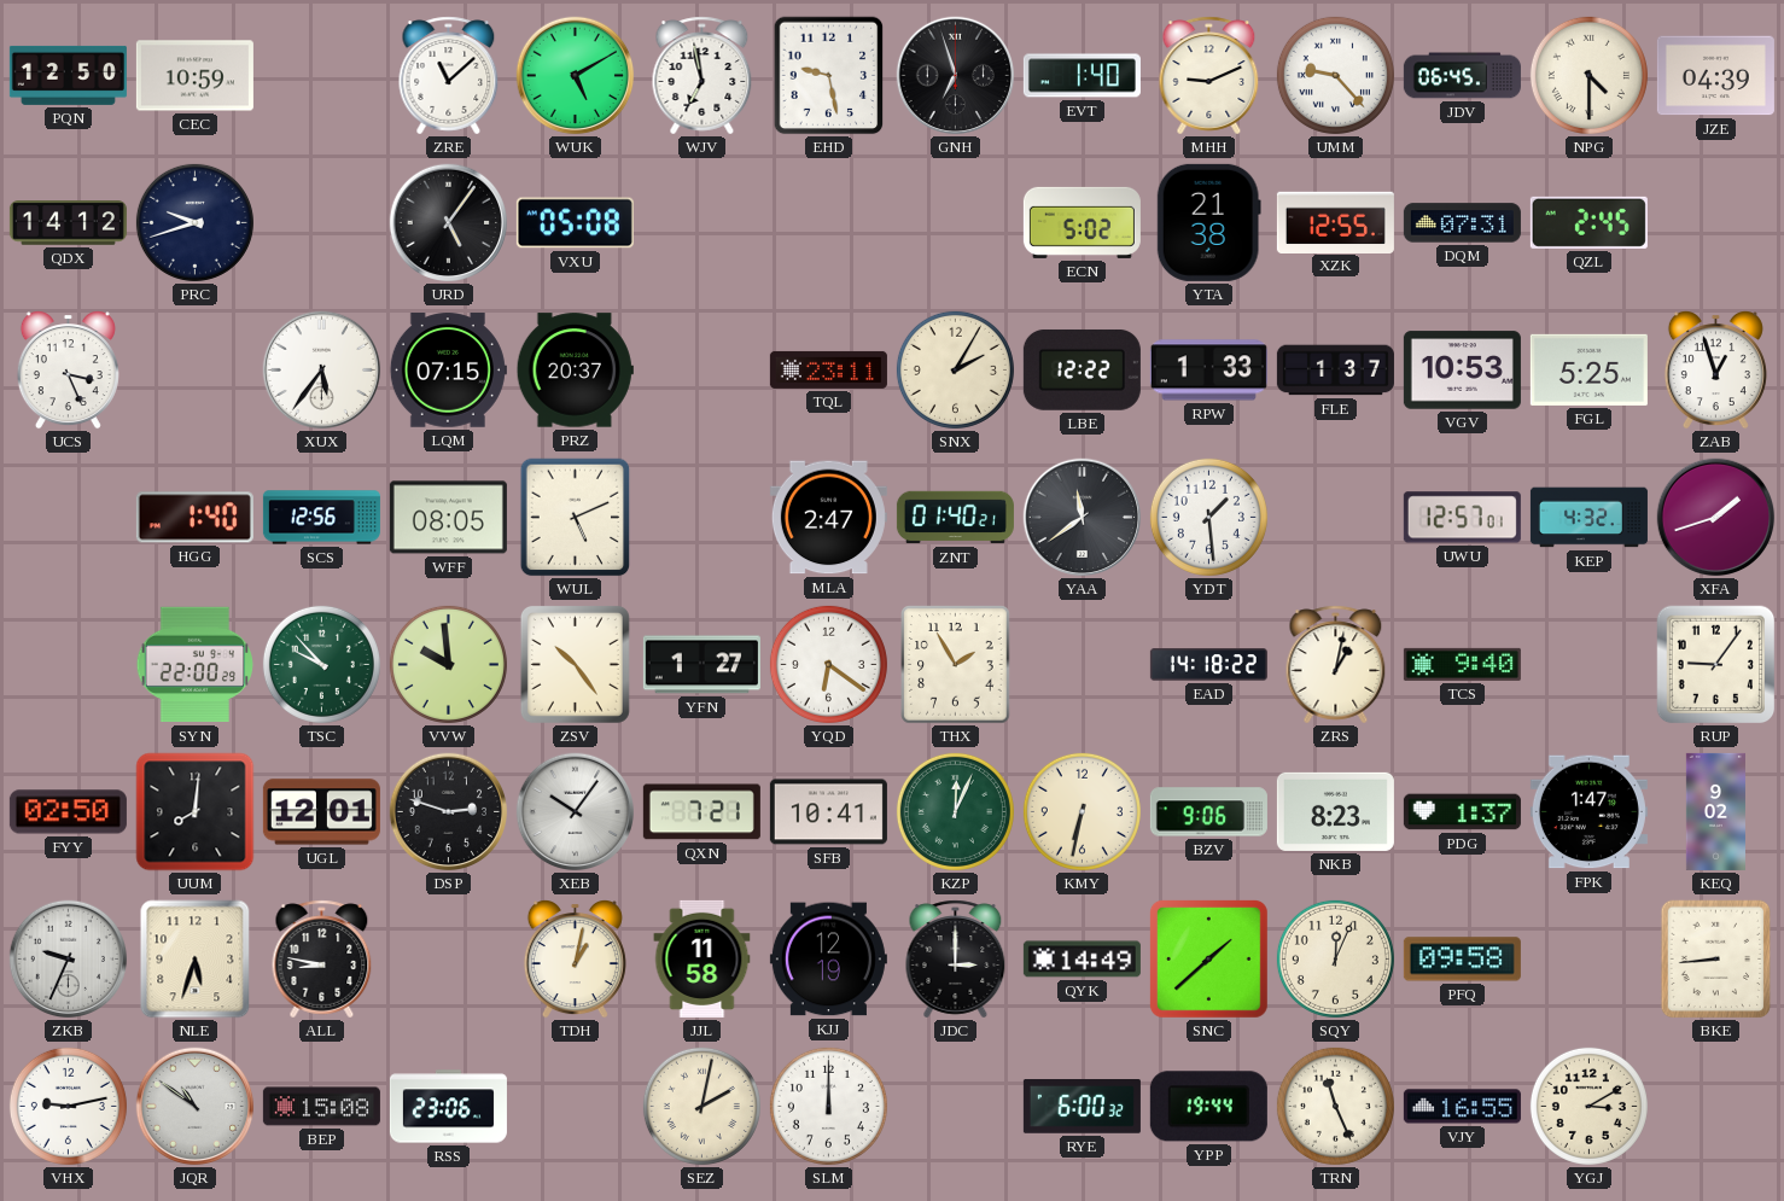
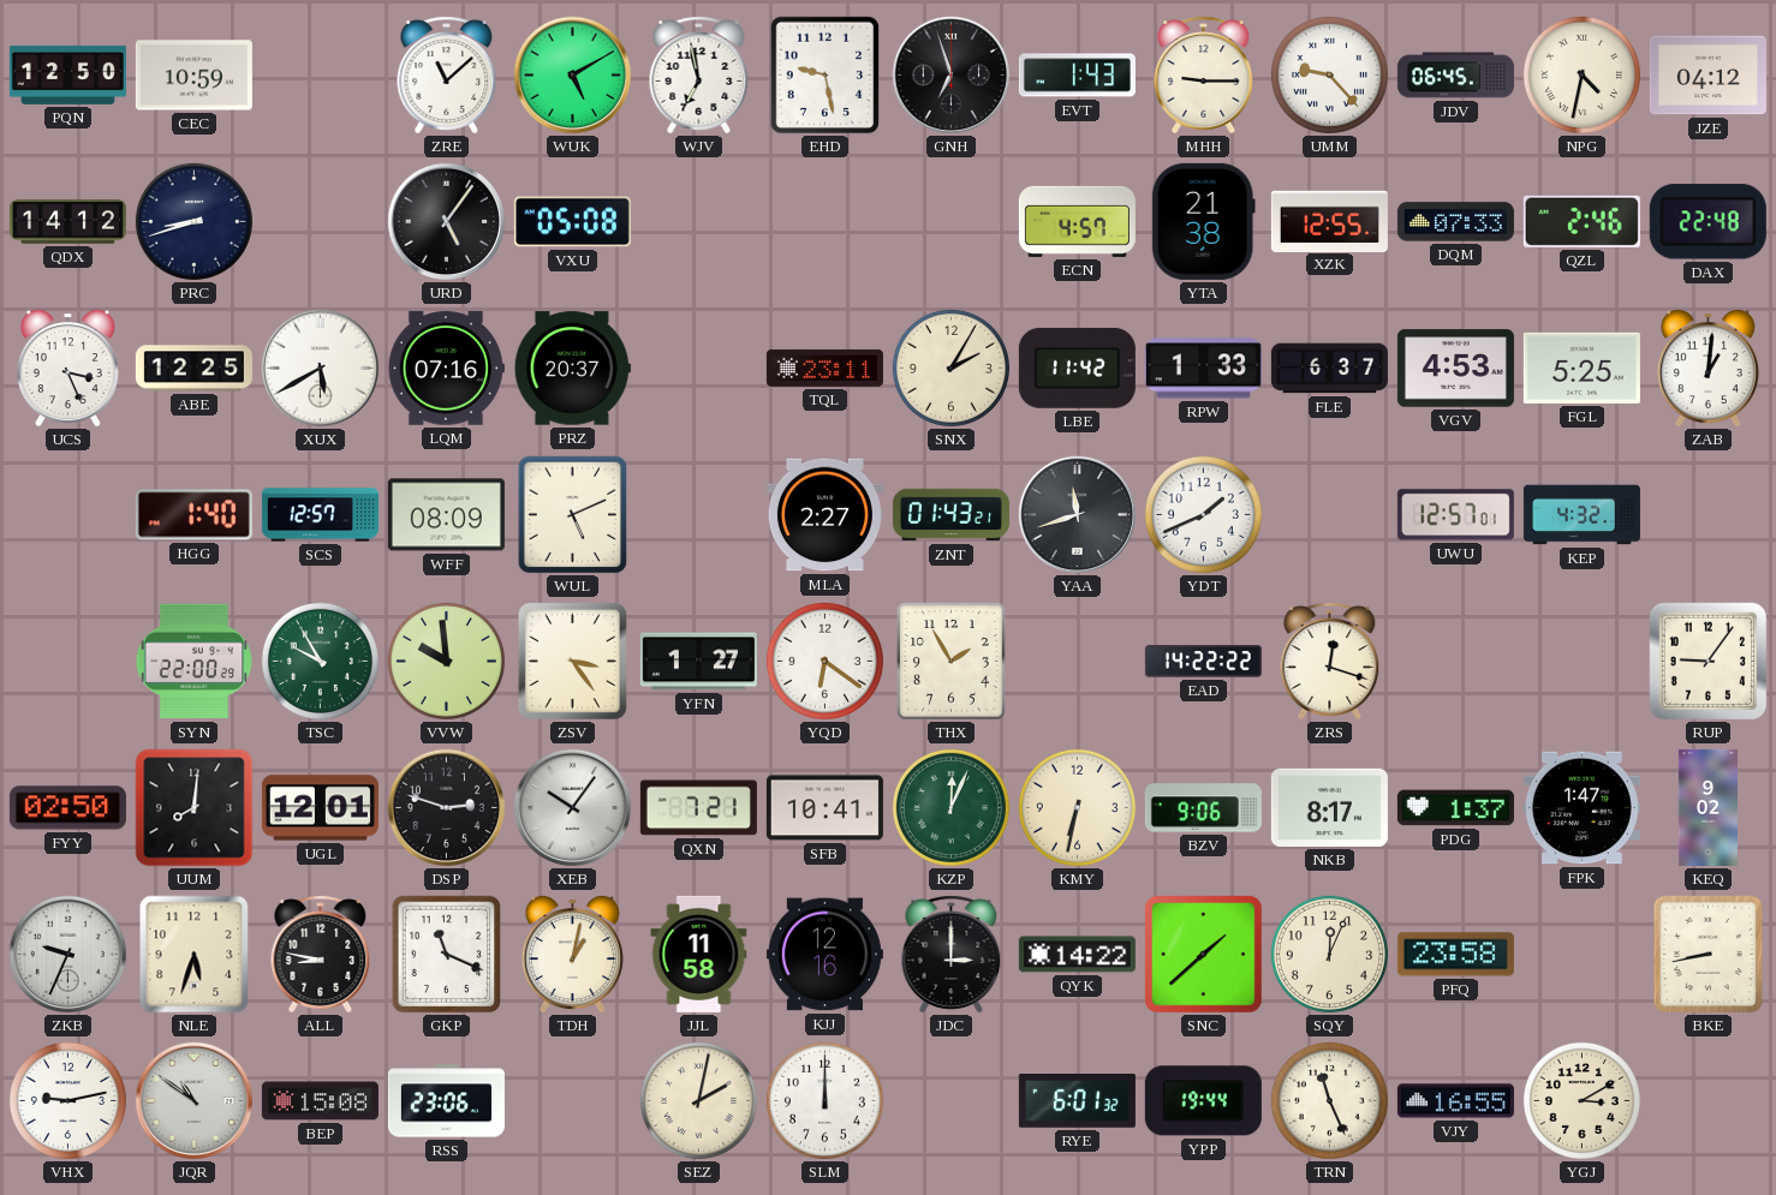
EVT: 1:40 -> 1:43 (1077, 76)
MHH: 9:11 -> 9:15 (1204, 76)
NPG: 4:30 -> 4:32 (1581, 74)
JZE: 04:39 -> 04:12 (1708, 76)
PRC: 9:42 -> 8:42 (193, 221)
ECN: 5:02 -> 4:57 (1077, 221)
DQM: 07:31 -> 07:33 (1455, 222)
QZL: 2:45 -> 2:46 (1581, 221)
DAX: none -> 22:48 (1708, 222)
ABE: none -> 12:25 (193, 369)
XUX: 5:36 -> 5:40 (321, 369)
LQM: 07:15 -> 07:16 (446, 369)
LBE: 12:22 -> 11:42 (1077, 368)
FLE: 1:37 -> 6:37 (1329, 369)
VGV: 10:53 -> 4:53 (1455, 369)
ZAB: 12:57 -> 1:01 (1708, 369)
SCS: 12:56 -> 12:57 (320, 515)
WFF: 08:05 -> 08:09 (446, 515)
MLA: 2:47 -> 2:27 (824, 515)
ZNT: 01:40 -> 01:43 (950, 515)
YAA: 11:39 -> 11:42 (1078, 515)
YDT: 1:29 -> 1:41 (1203, 514)
XFA: 1:42 -> none (1716, 518)
TSC: 9:53 -> 9:55 (320, 661)
ZSV: 10:24 -> 3:24 (572, 661)
EAD: 14:18 -> 14:22 (1203, 662)
ZRS: 1:02 -> 12:18 (1330, 662)
TCS: 9:40 -> none (1462, 664)
NKB: 8:23 -> 8:17 (1329, 807)
GKP: none -> 11:19 (447, 955)
KJJ: 12:19 -> 12:16 (824, 955)
QYK: 14:49 -> 14:22 (1077, 955)
PFQ: 09:58 -> 23:58 (1455, 955)
BKE: 8:44 -> 8:43 (1709, 955)
RYE: 6:00 -> 6:01 (1077, 1101)
